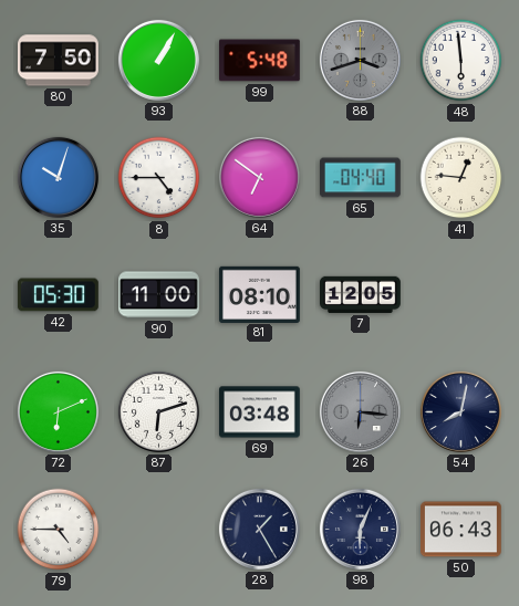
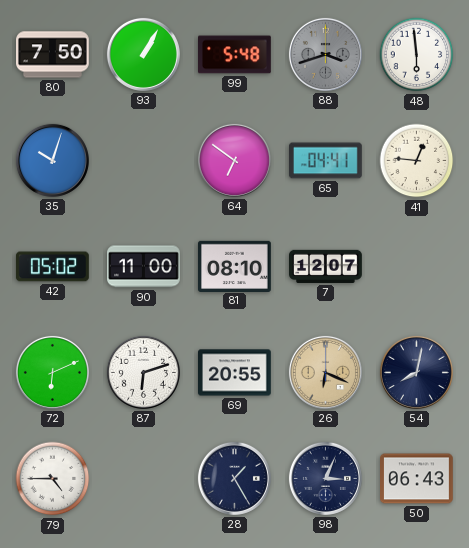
8: 4:45 -> none (159, 178)
65: 04:40 -> 04:41 (326, 161)
42: 05:30 -> 05:02 (52, 267)
7: 12:05 -> 12:07 (326, 266)
69: 03:48 -> 20:55 (235, 373)
26: 6:16 -> 6:19 (325, 372)
26 dial: grey -> champagne (325, 372)
98: 6:04 -> 3:04 (325, 478)
